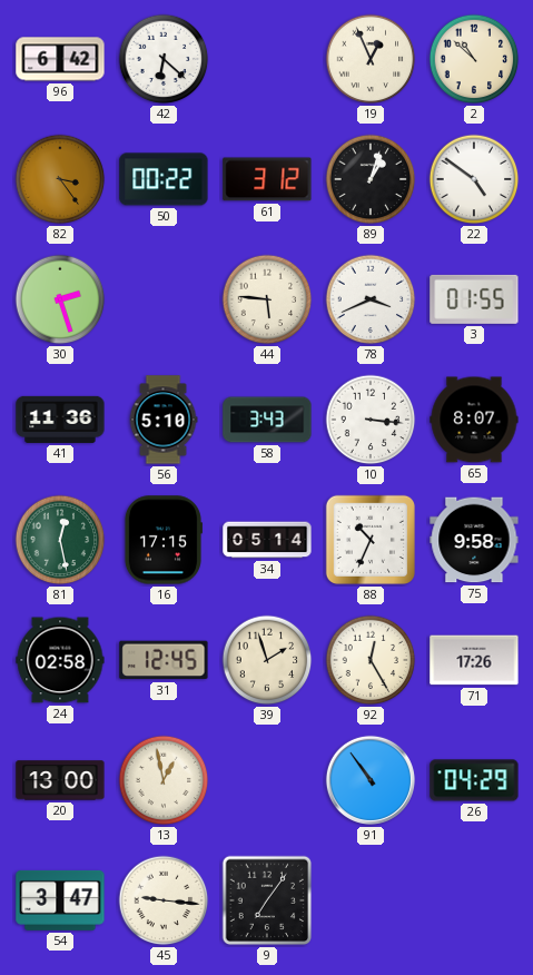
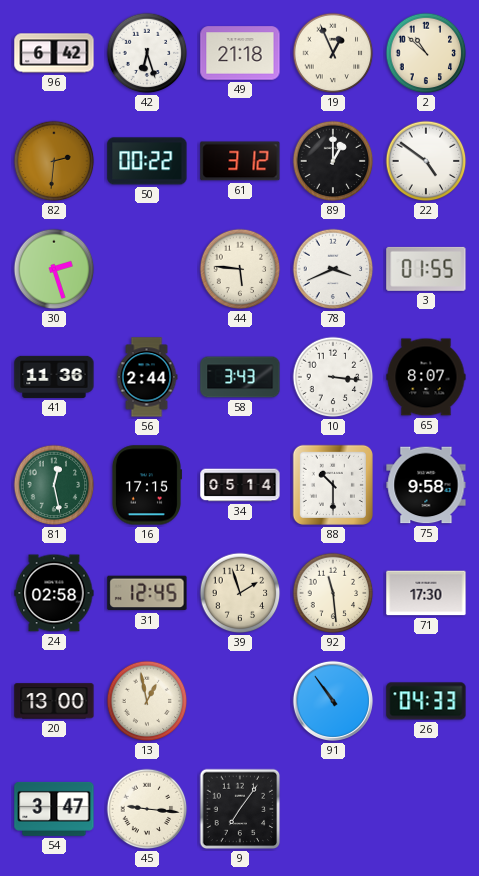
42: 6:22 -> 6:27 (147, 53)
49: none -> 21:18 (240, 53)
82: 3:24 -> 2:31 (54, 161)
89: 1:03 -> 1:00 (333, 161)
56: 5:10 -> 2:44 (147, 377)
88: 10:34 -> 10:30 (333, 485)
92: 12:25 -> 11:29 (333, 593)
71: 17:26 -> 17:30 (426, 593)
26: 04:29 -> 04:33 (426, 701)
